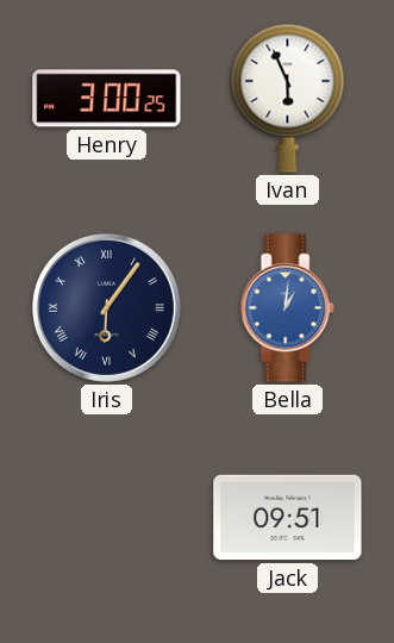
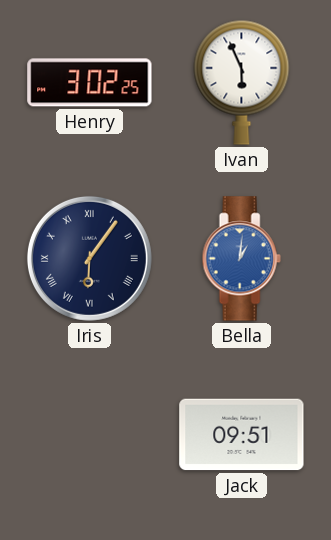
Henry: 3:00 -> 3:02 (90, 83)
